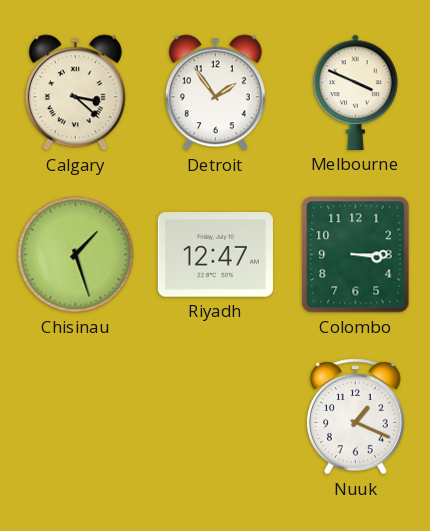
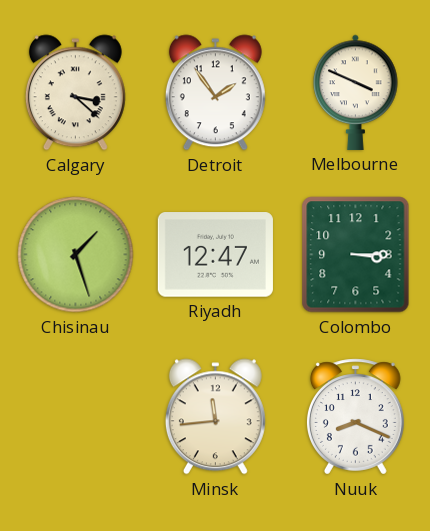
Minsk: none -> 11:44 (215, 417)
Nuuk: 1:19 -> 8:19 (355, 417)
